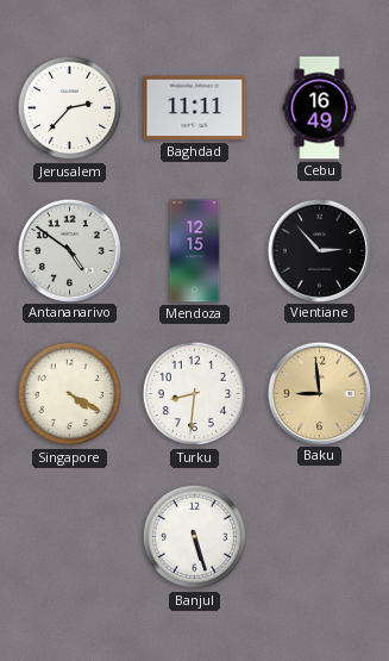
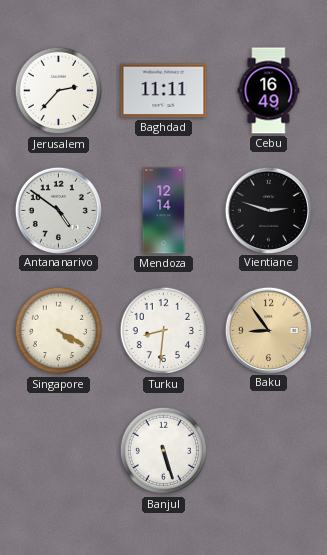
Mendoza: 12:15 -> 12:14 (164, 211)
Vientiane: 2:53 -> 2:48 (268, 210)
Baku: 8:59 -> 8:54 (268, 330)
